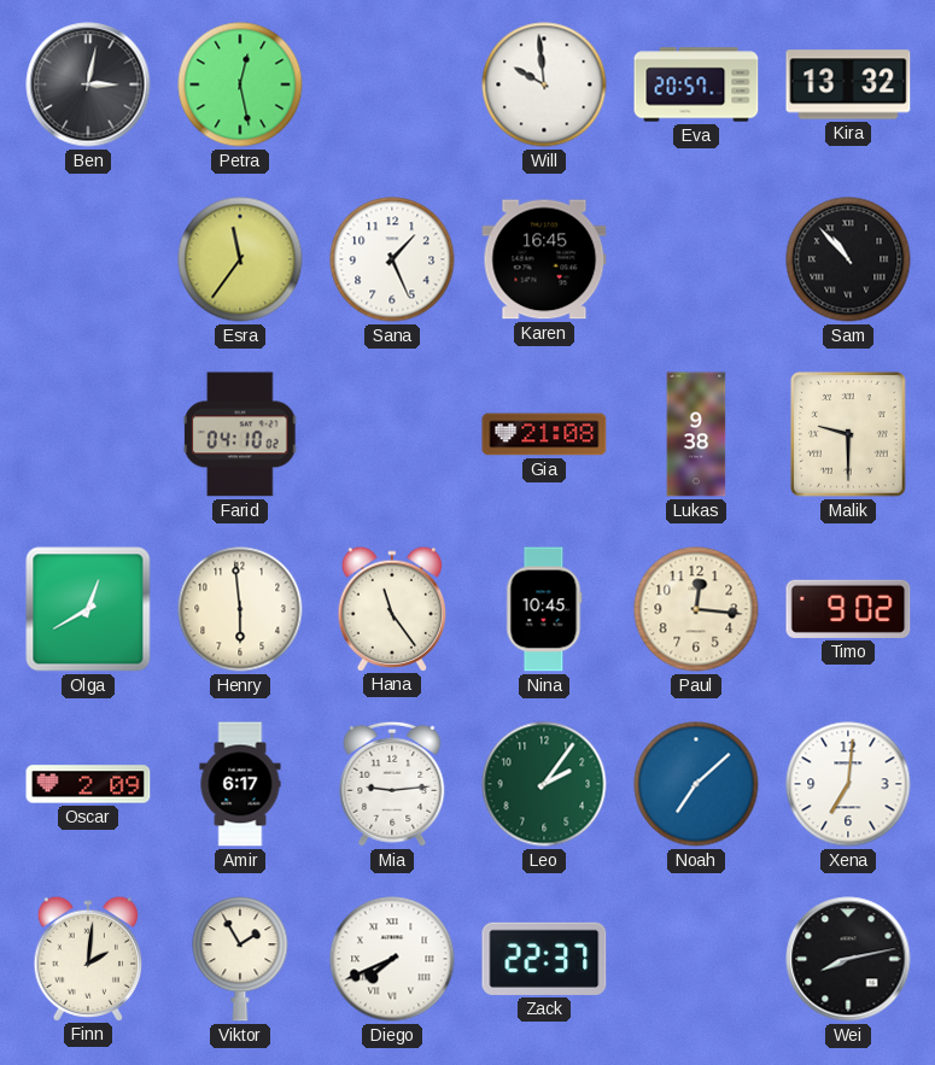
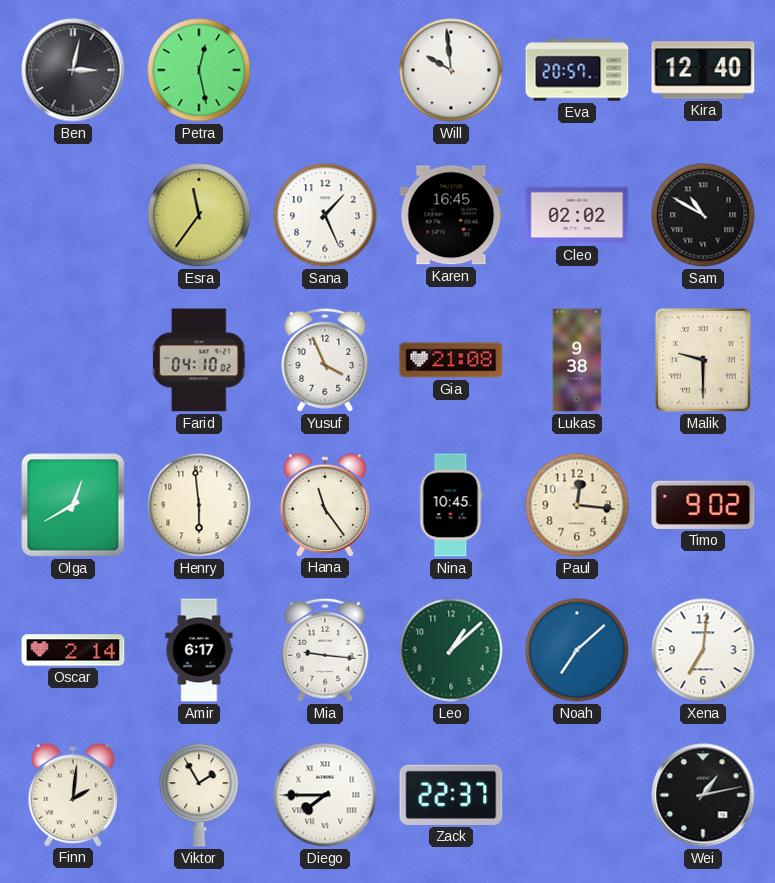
Kira: 13:32 -> 12:40 (703, 70)
Cleo: none -> 02:02 (577, 215)
Sam: 10:53 -> 10:50 (703, 215)
Yusuf: none -> 3:56 (325, 360)
Oscar: 2:09 -> 2:14 (73, 650)
Mia: 9:14 -> 9:16 (325, 650)
Leo: 2:06 -> 1:08 (451, 650)
Diego: 7:41 -> 7:45 (325, 795)
Wei: 8:13 -> 1:13 (703, 795)
